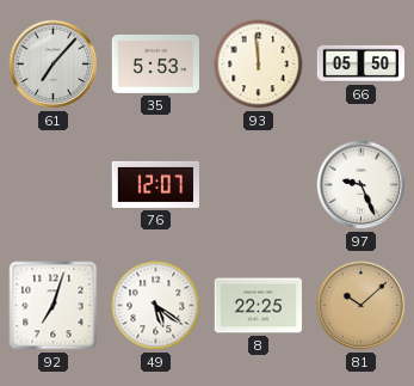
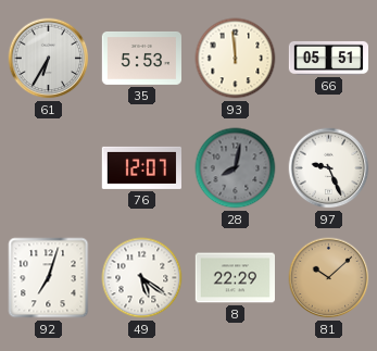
61: 7:07 -> 6:35 (49, 59)
66: 05:50 -> 05:51 (328, 58)
28: none -> 8:02 (236, 168)
8: 22:25 -> 22:29 (235, 278)
